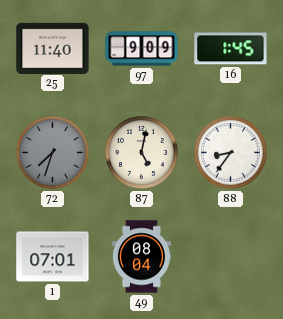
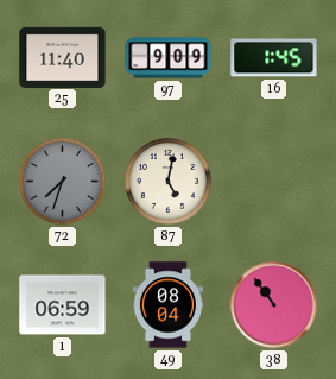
88: 8:36 -> none (231, 153)
1: 07:01 -> 06:59 (63, 305)
38: none -> 10:54 (274, 305)
